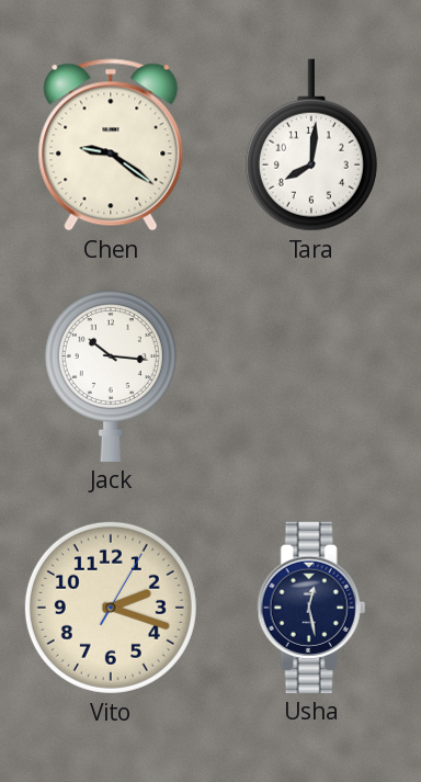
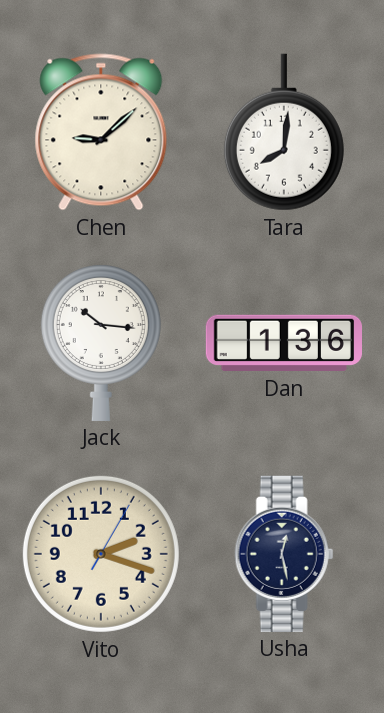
Chen: 9:21 -> 9:08 (101, 132)
Dan: none -> 1:36 (283, 343)
